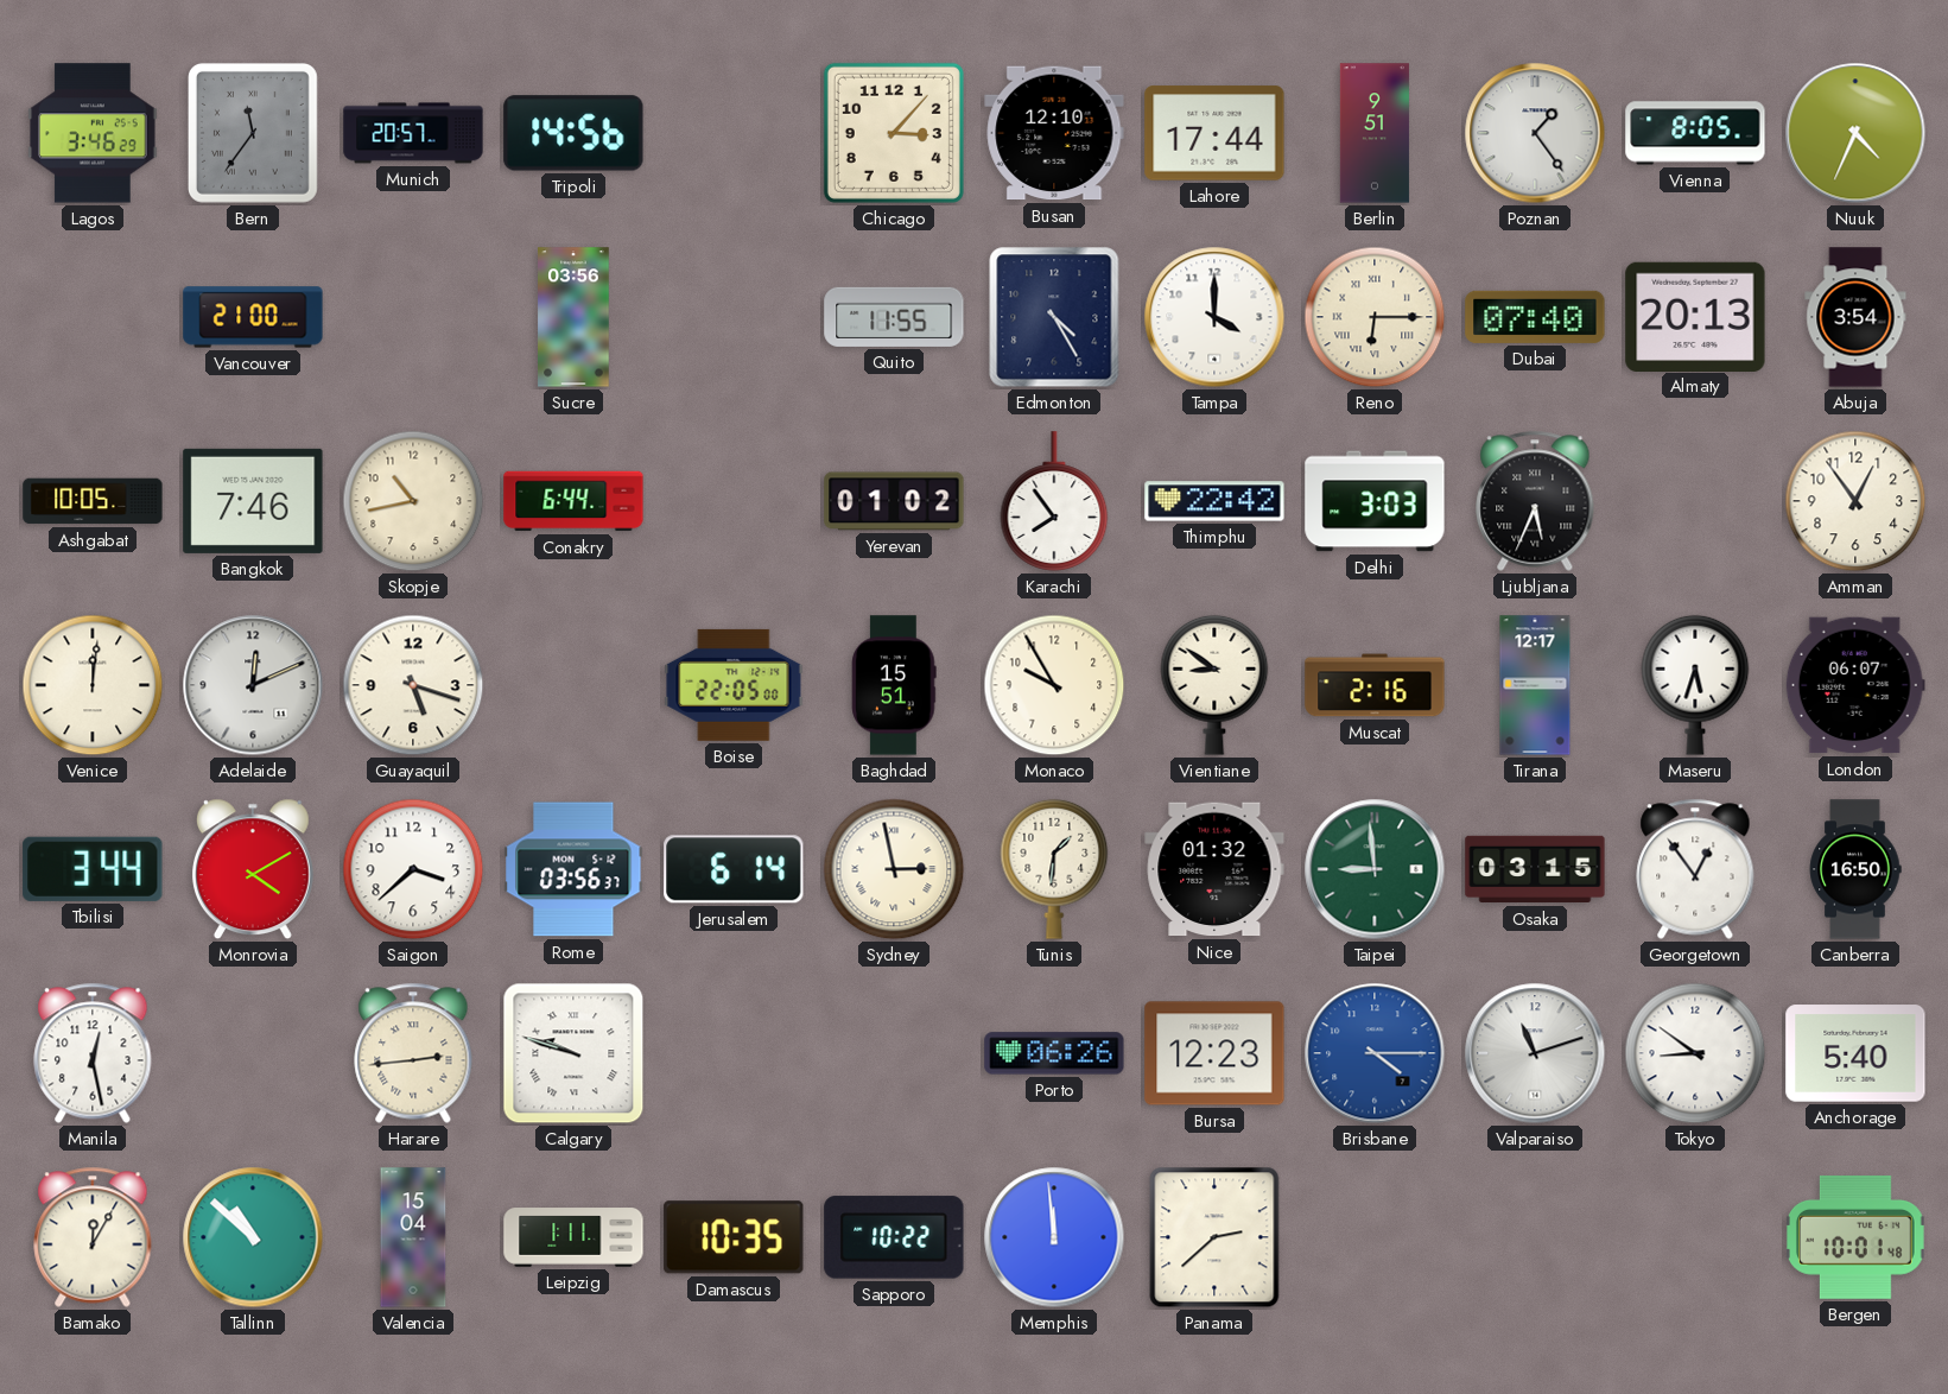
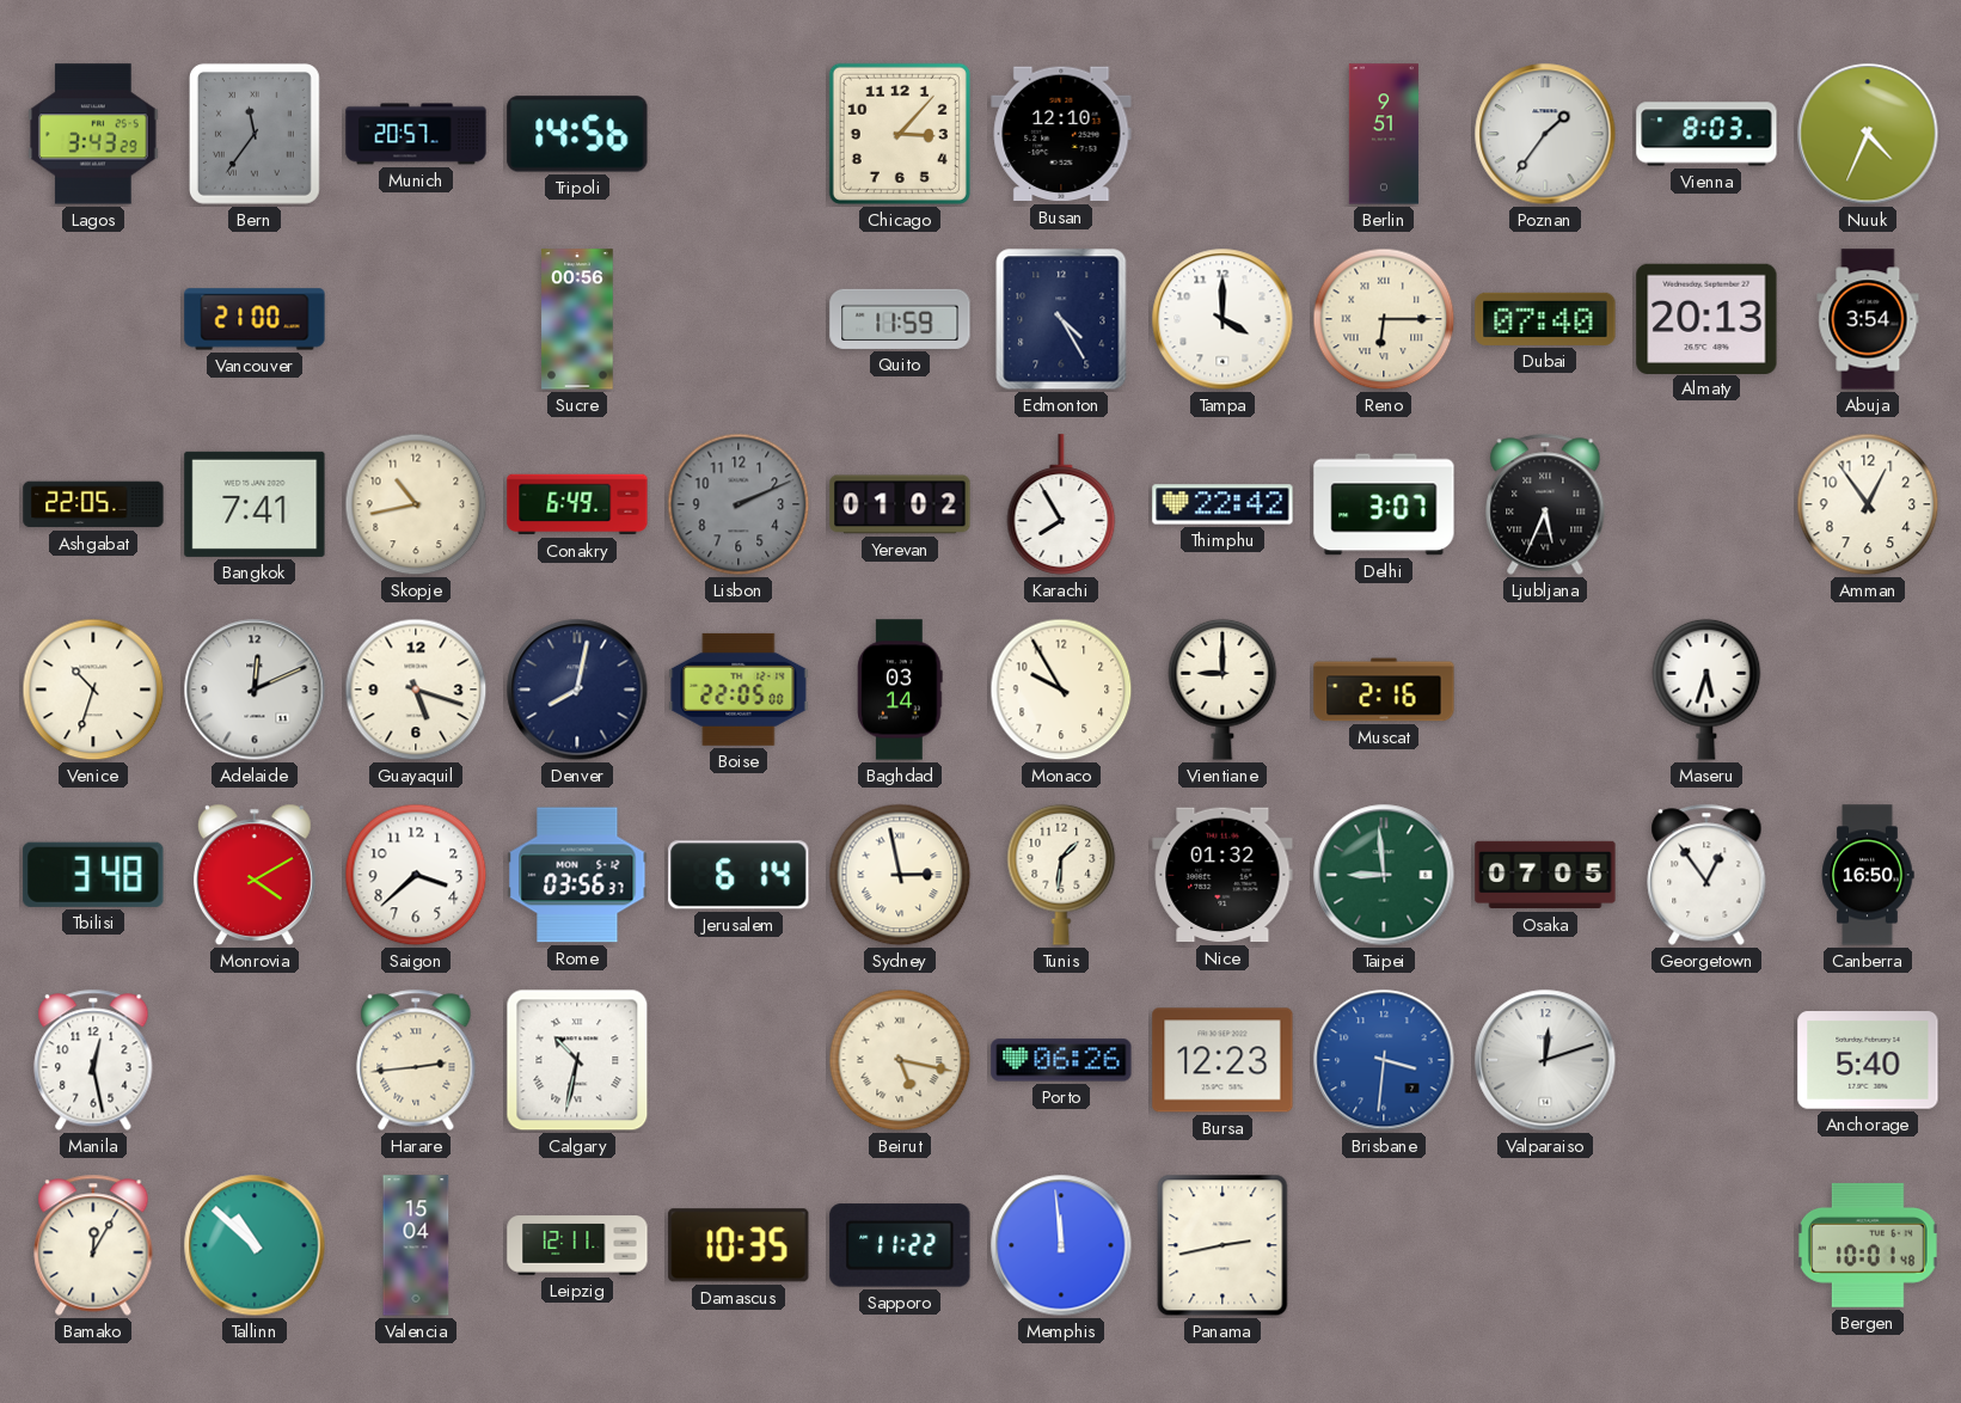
Lagos: 3:46 -> 3:43 (93, 134)
Lahore: 17:44 -> none (1214, 133)
Poznan: 1:24 -> 1:36 (1545, 134)
Vienna: 8:05 -> 8:03 (1706, 134)
Sucre: 03:56 -> 00:56 (577, 319)
Quito: 11:55 -> 11:59 (900, 319)
Ashgabat: 10:05 -> 22:05 (93, 504)
Bangkok: 7:46 -> 7:41 (255, 504)
Conakry: 6:44 -> 6:49 (577, 504)
Lisbon: none -> 2:11 (739, 504)
Karachi: 7:54 -> 7:55 (1061, 504)
Delhi: 3:03 -> 3:07 (1384, 504)
Venice: 12:01 -> 10:33 (93, 690)
Denver: none -> 8:02 (577, 690)
Baghdad: 15:51 -> 03:14 (900, 690)
Vientiane: 8:51 -> 9:00 (1222, 690)
Tirana: 12:17 -> none (1535, 685)
London: 06:07 -> none (1855, 685)
Tbilisi: 3:44 -> 3:48 (93, 875)
Osaka: 03:15 -> 07:05 (1545, 875)
Calgary: 9:48 -> 10:32 (577, 1060)
Beirut: none -> 5:17 (900, 1060)
Brisbane: 4:15 -> 3:31 (1384, 1060)
Valparaiso: 11:12 -> 12:12 (1545, 1060)
Tokyo: 8:51 -> none (1695, 1053)
Leipzig: 1:11 -> 12:11 (577, 1245)
Sapporo: 10:22 -> 11:22 (900, 1245)
Panama: 2:38 -> 2:43 (1222, 1245)
